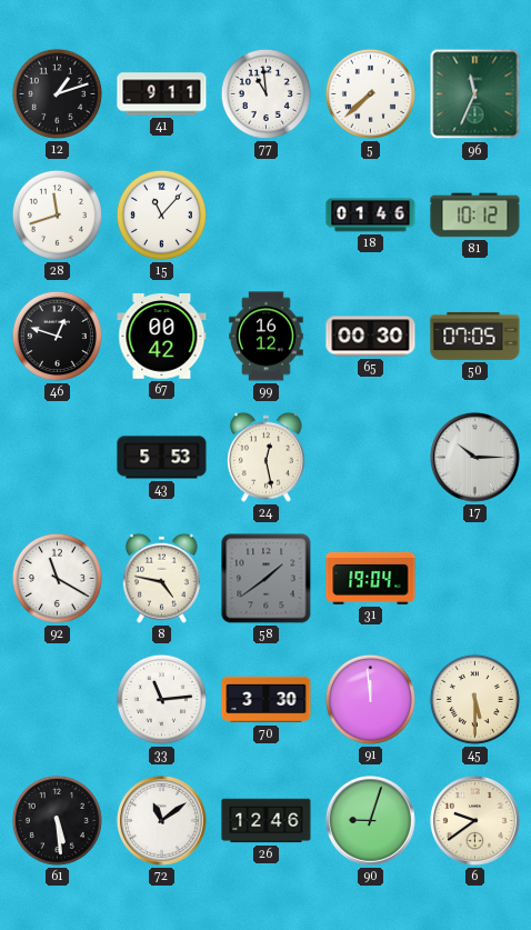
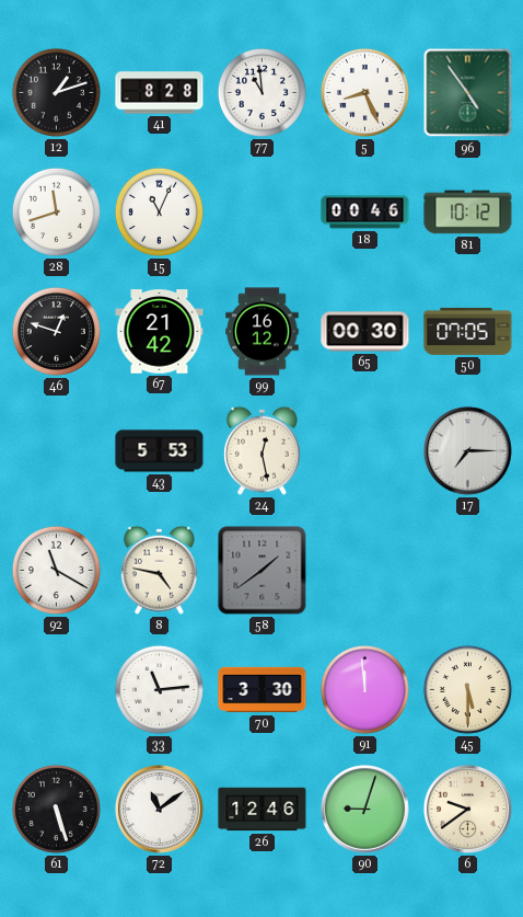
41: 9:11 -> 8:28 (160, 93)
5: 7:38 -> 8:26 (364, 92)
96: 11:34 -> 4:54 (468, 93)
15: 11:07 -> 11:04 (159, 211)
18: 01:46 -> 00:46 (365, 213)
67: 00:42 -> 21:42 (160, 332)
17: 10:15 -> 7:15 (468, 451)
31: 19:04 -> none (371, 578)
61: 5:29 -> 5:27 (56, 809)
